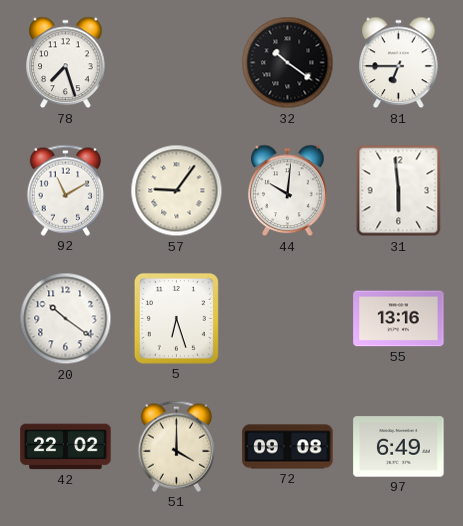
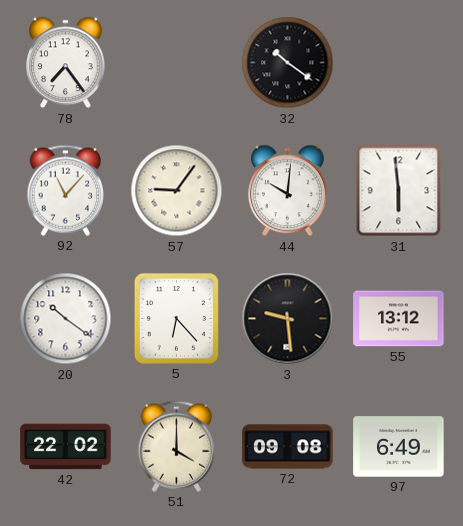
78: 7:27 -> 7:24 (66, 63)
81: 6:45 -> none (399, 63)
92: 11:10 -> 11:07 (65, 190)
5: 6:27 -> 6:23 (176, 318)
3: none -> 9:29 (288, 319)
55: 13:16 -> 13:12 (399, 319)
